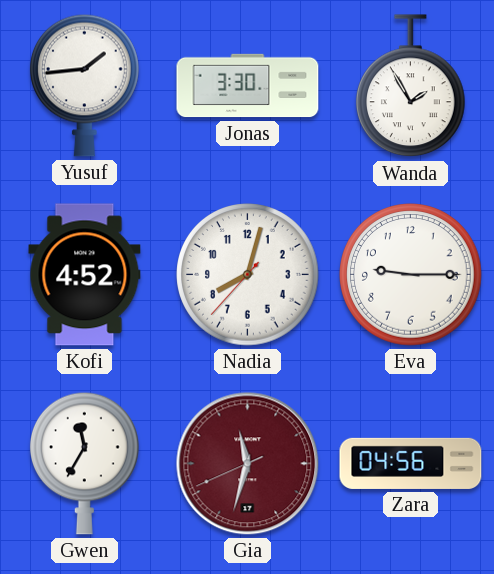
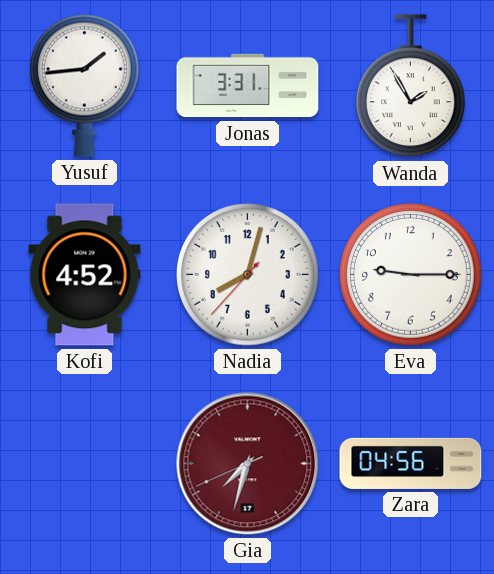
Jonas: 3:30 -> 3:31 (248, 86)
Gwen: 11:35 -> none (85, 463)
Gia: 11:32 -> 7:32 (248, 464)
